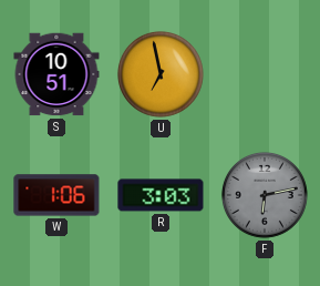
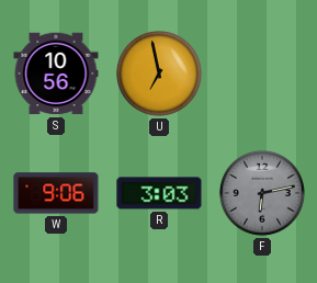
S: 10:51 -> 10:56 (56, 73)
W: 1:06 -> 9:06 (56, 193)
